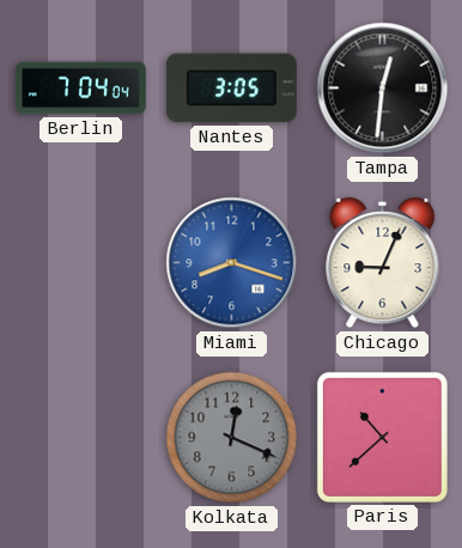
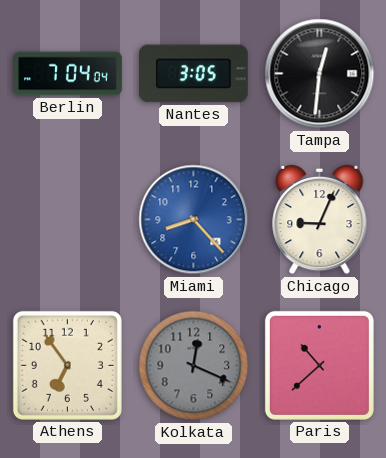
Miami: 8:18 -> 8:23 (194, 220)
Athens: none -> 6:54 (67, 365)
